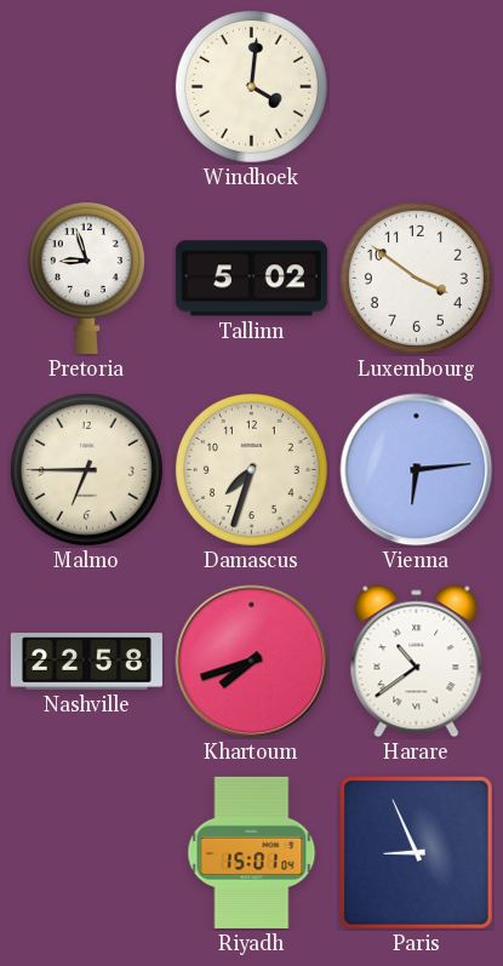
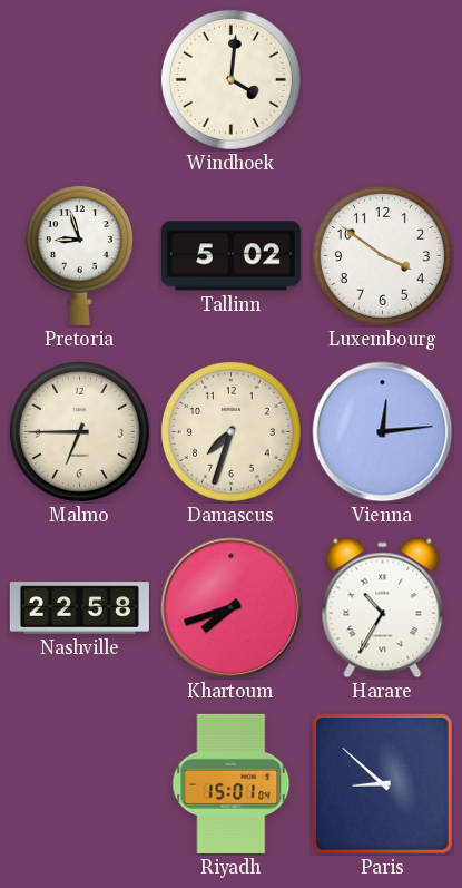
Vienna: 6:14 -> 12:14 (383, 432)
Harare: 10:39 -> 10:35 (383, 608)
Paris: 8:56 -> 8:52 (383, 784)
